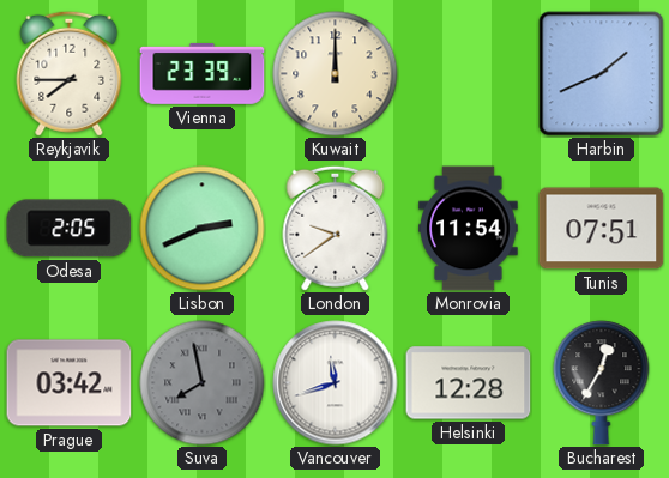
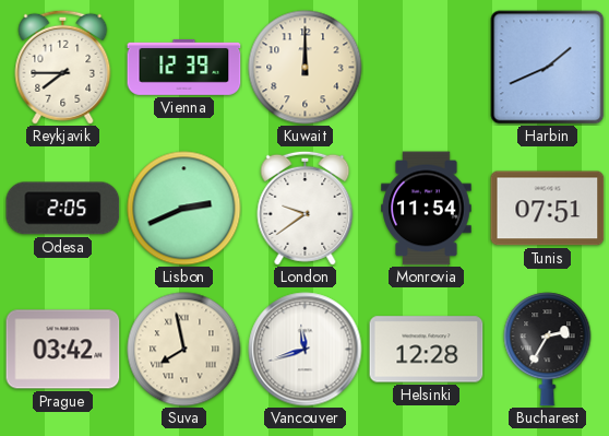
Vienna: 23:39 -> 12:39 (184, 68)
Suva dial: grey -> cream (184, 350)
Bucharest: 12:35 -> 2:35 (548, 350)
